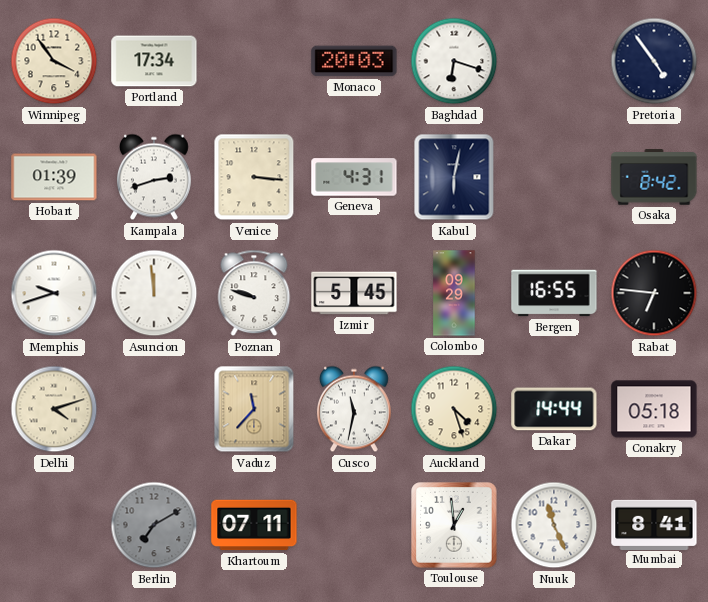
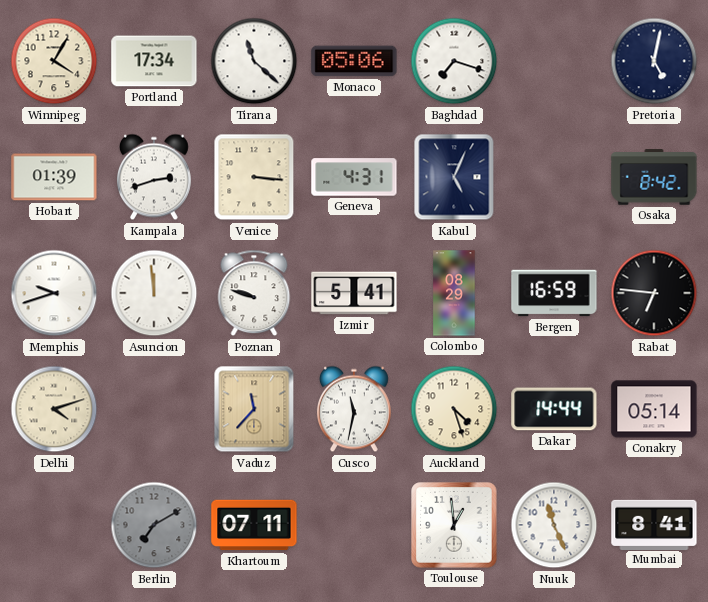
Winnipeg: 3:54 -> 4:05 (54, 61)
Tirana: none -> 11:22 (254, 61)
Monaco: 20:03 -> 05:06 (354, 61)
Baghdad: 6:18 -> 7:18 (454, 61)
Pretoria: 4:54 -> 5:02 (654, 61)
Kabul: 6:02 -> 5:04 (454, 177)
Izmir: 5:45 -> 5:41 (354, 293)
Colombo: 09:29 -> 08:29 (454, 293)
Bergen: 16:55 -> 16:59 (554, 293)
Conakry: 05:18 -> 05:14 (654, 409)
